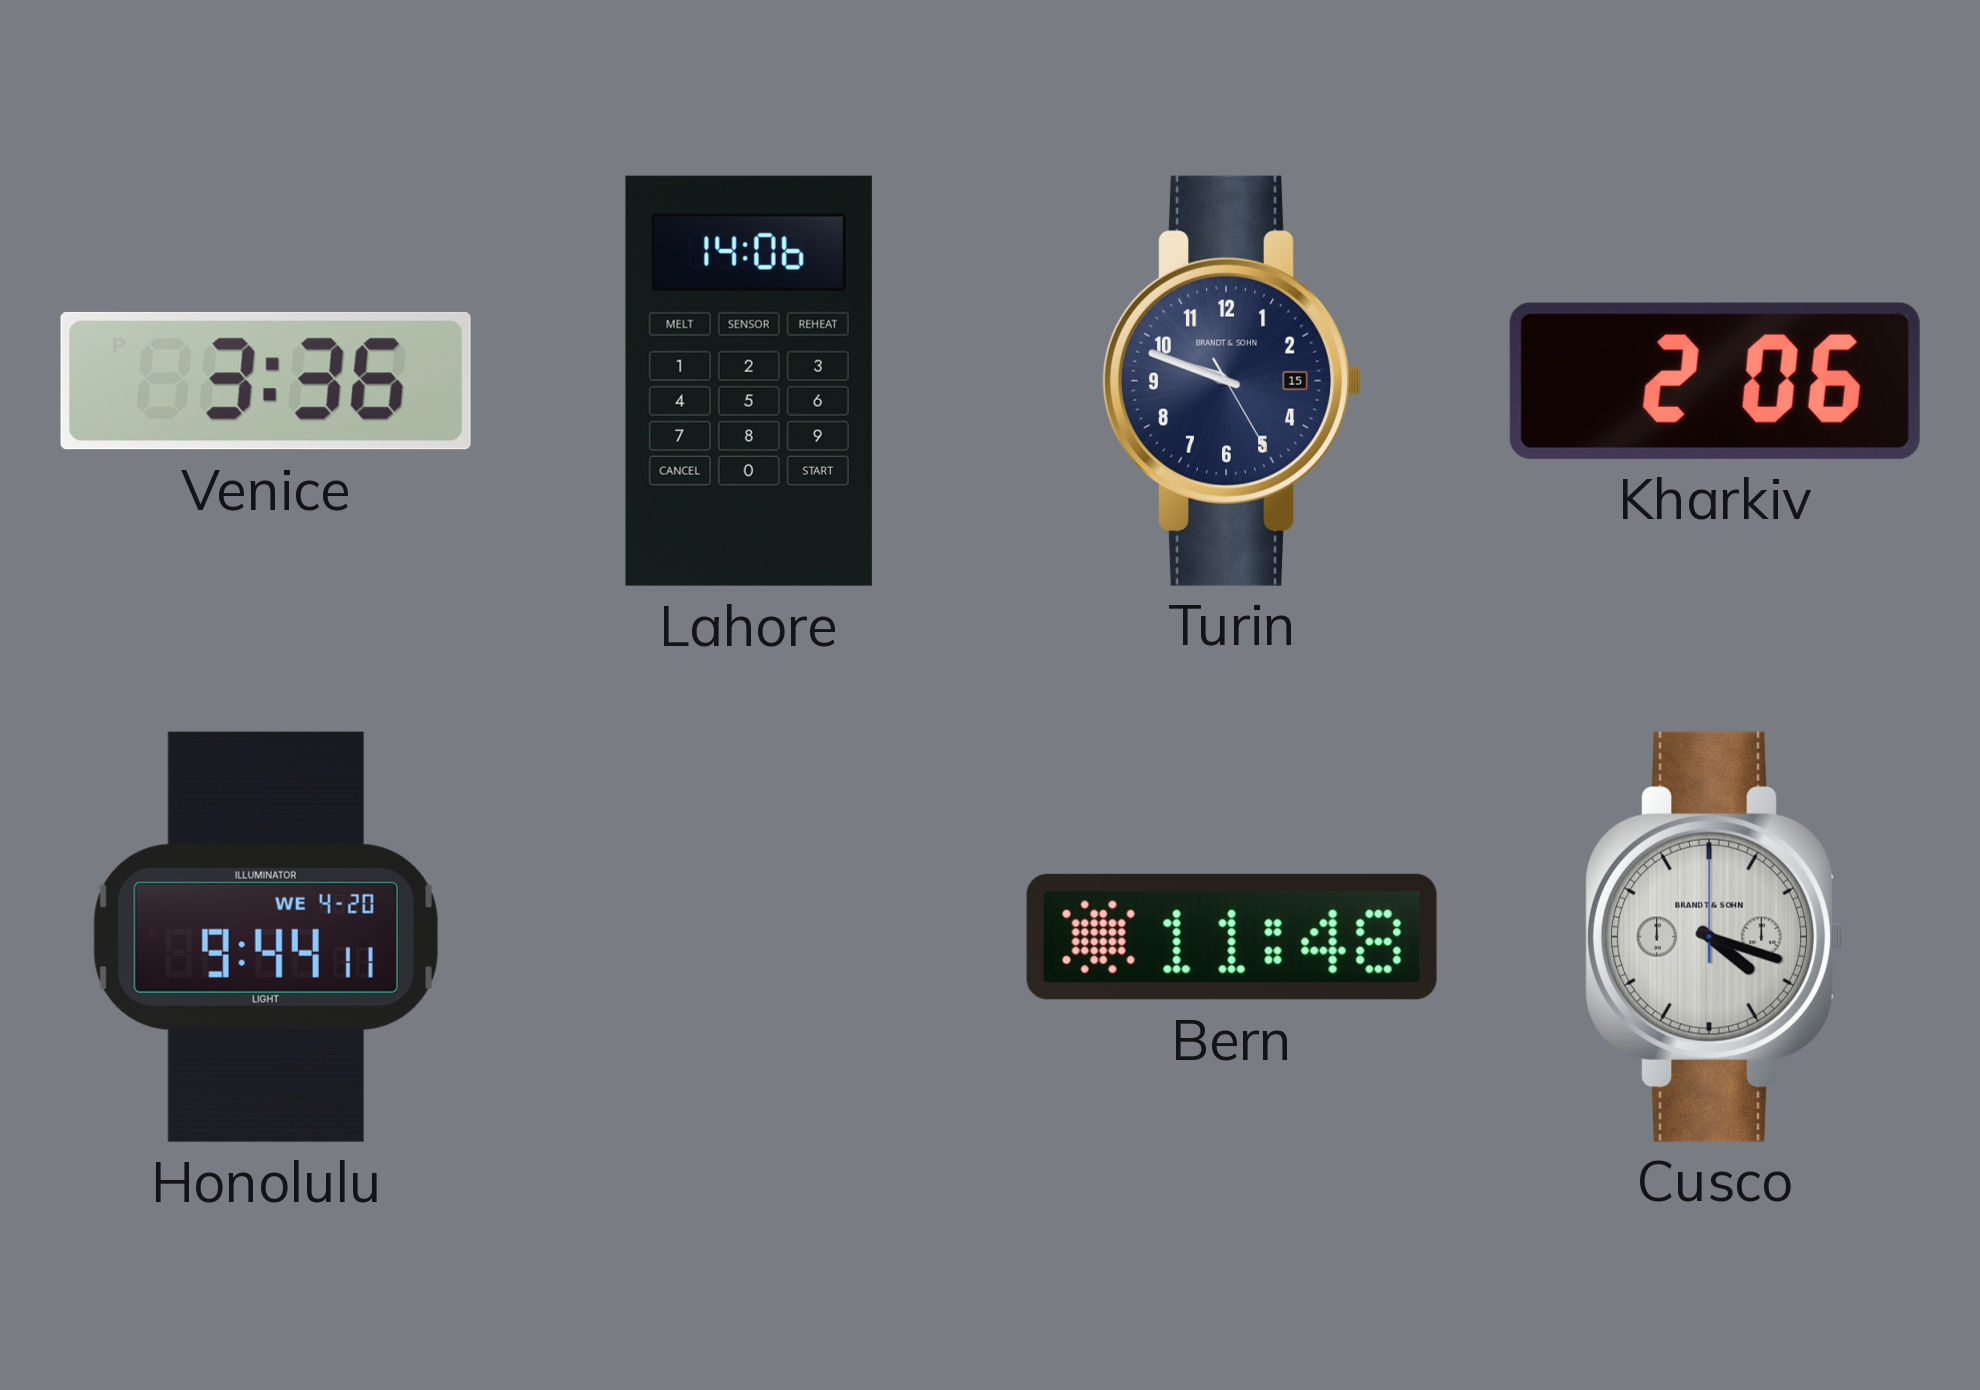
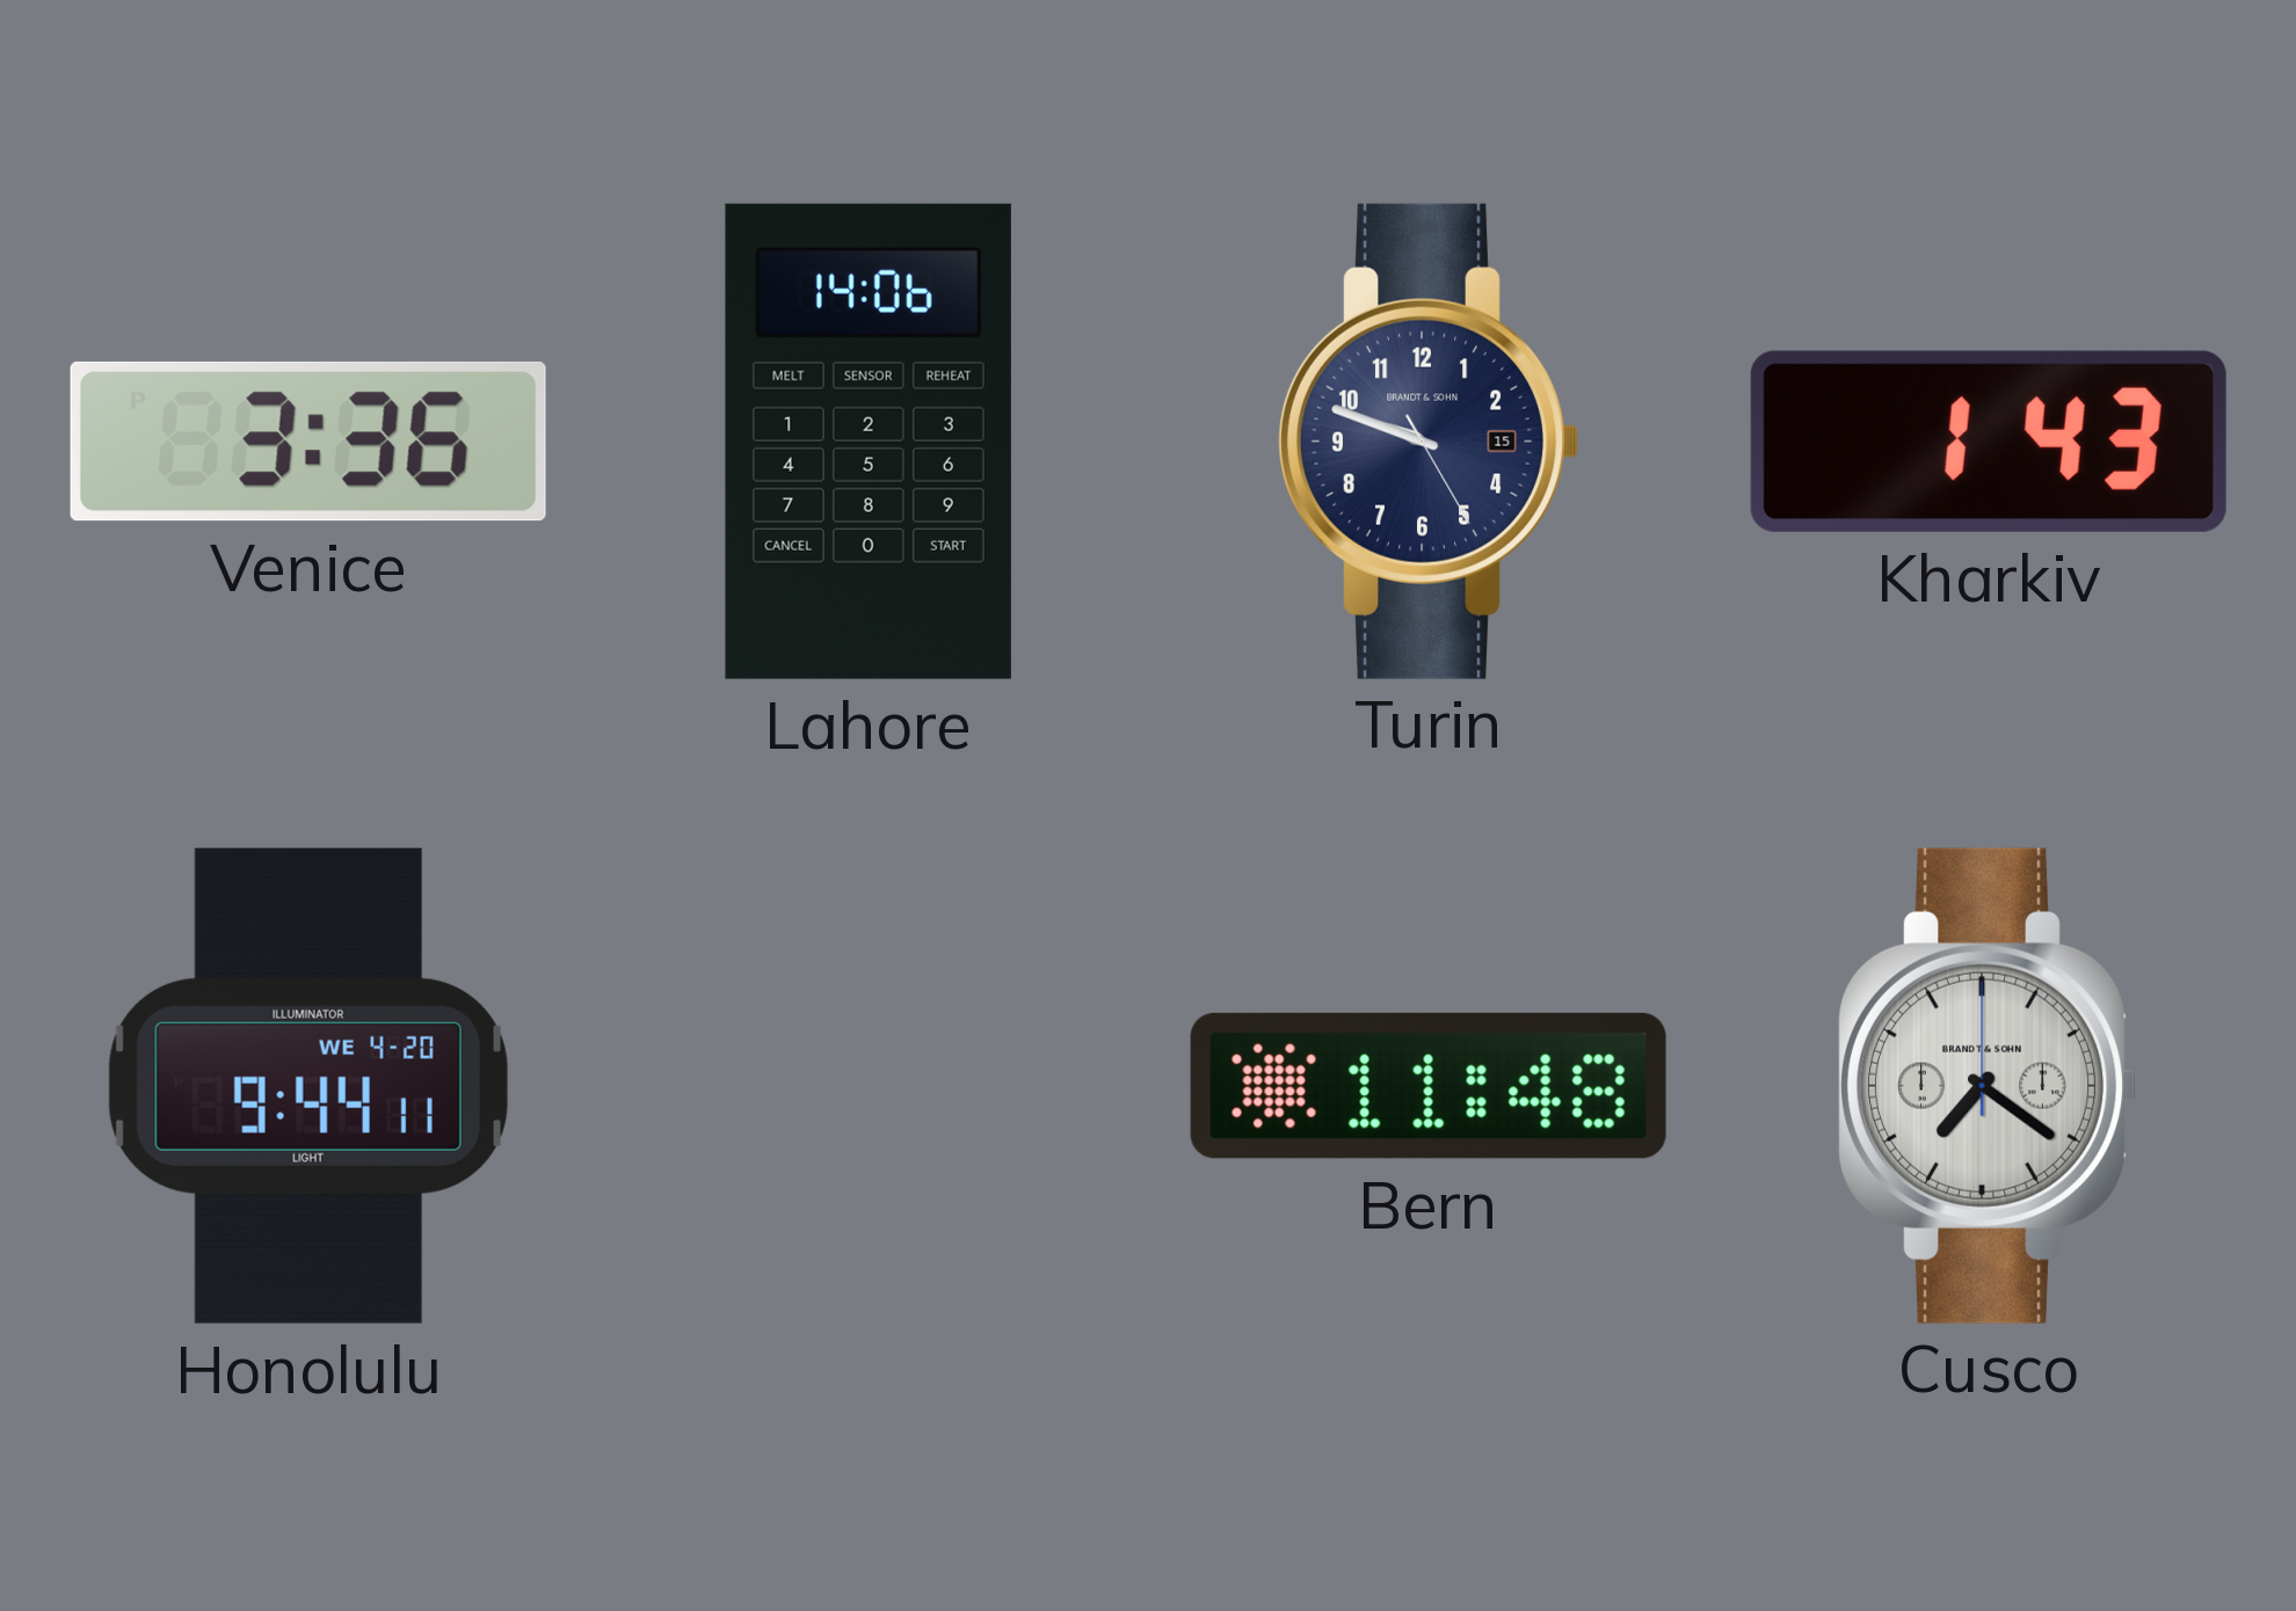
Kharkiv: 2:06 -> 1:43 (1989, 442)
Cusco: 4:18 -> 7:21 (1989, 1086)
